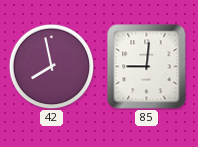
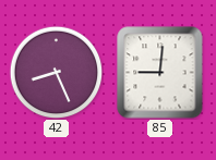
42: 7:58 -> 8:26 (56, 72)
